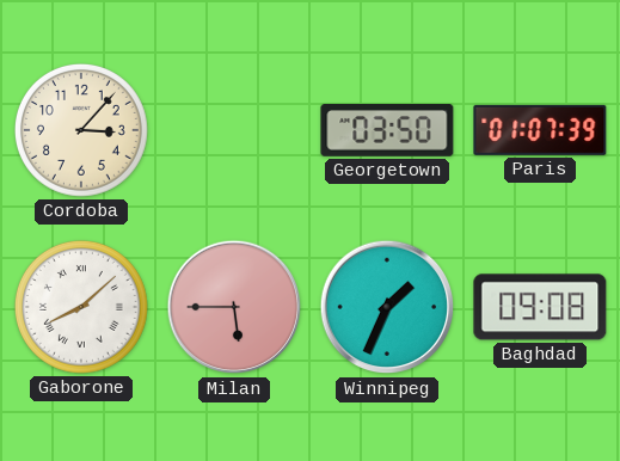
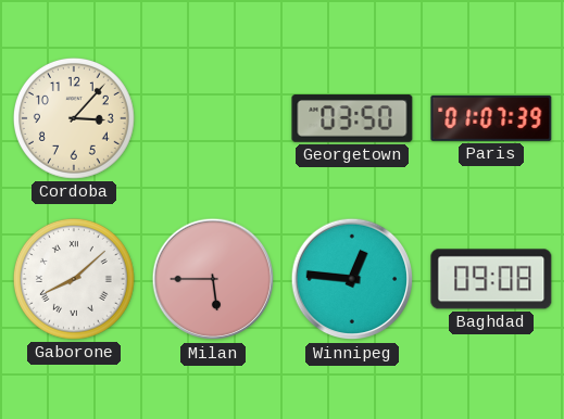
Winnipeg: 1:34 -> 12:46 (352, 279)
